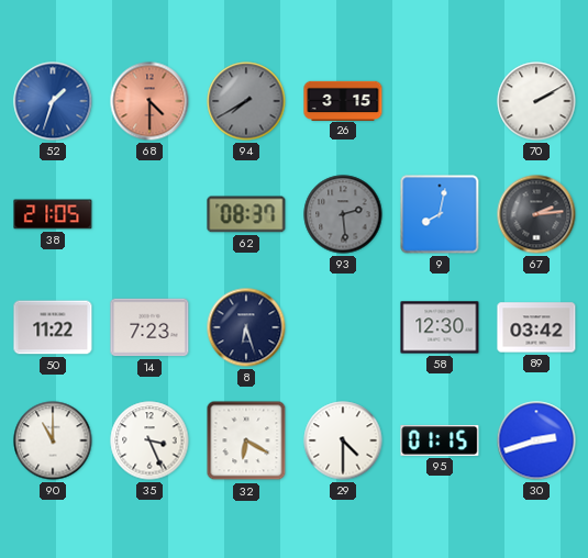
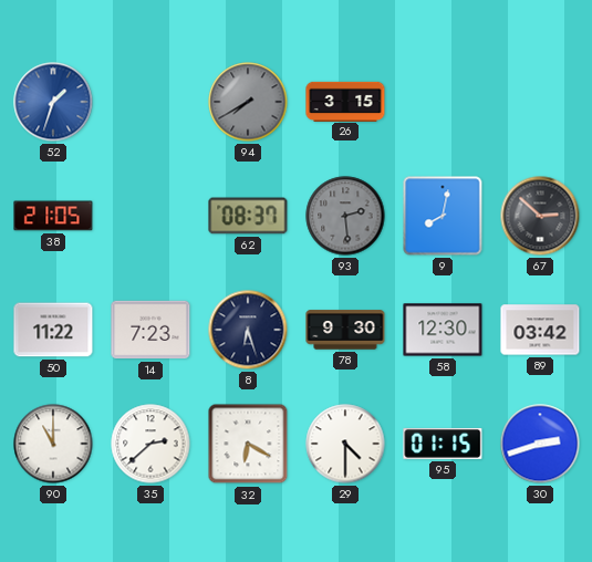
68: 4:30 -> none (149, 101)
70: 2:10 -> none (536, 101)
67: 2:14 -> 2:52 (540, 216)
78: none -> 9:30 (345, 330)
35: 3:26 -> 2:38 (150, 444)
